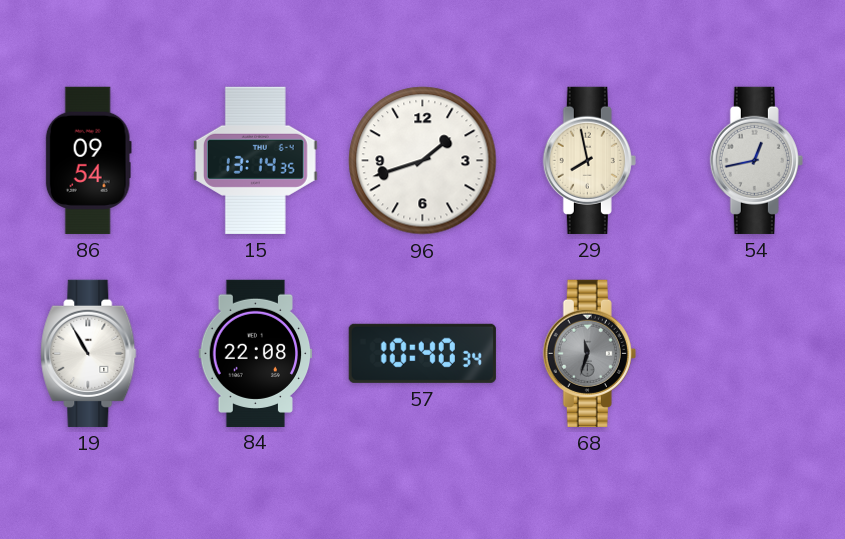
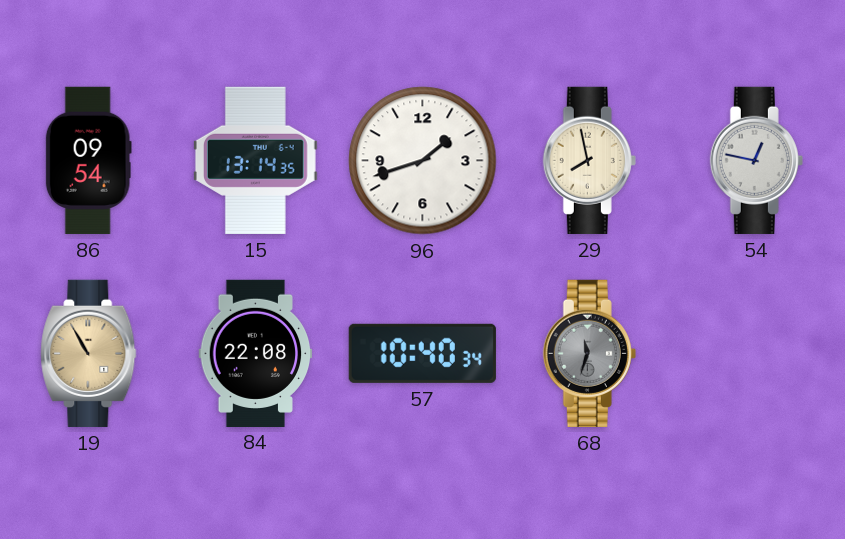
54: 12:43 -> 12:47 (756, 160)
19 dial: white -> champagne (89, 353)
